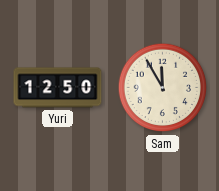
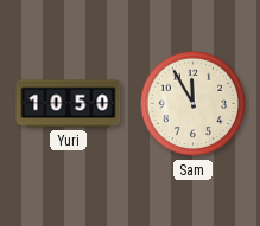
Yuri: 12:50 -> 10:50 (69, 104)
